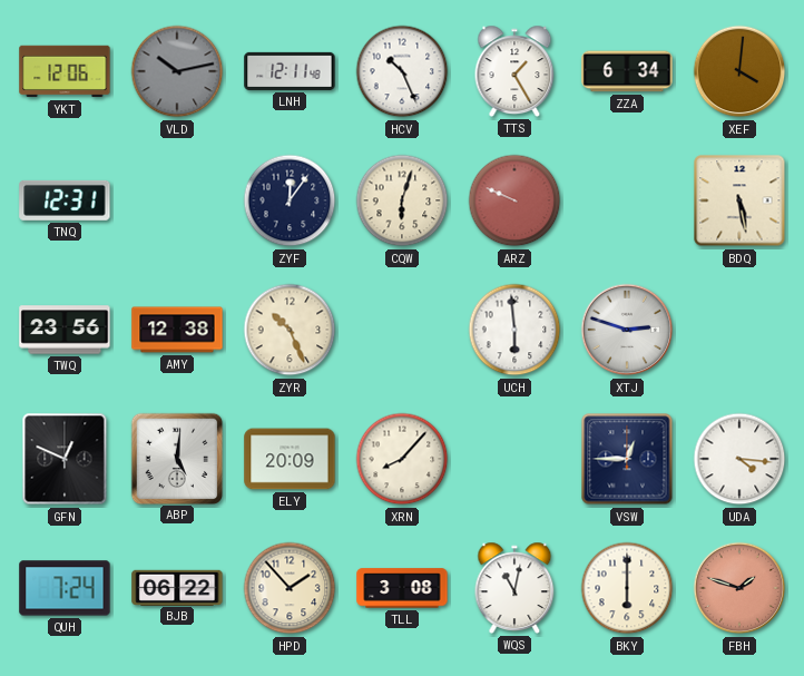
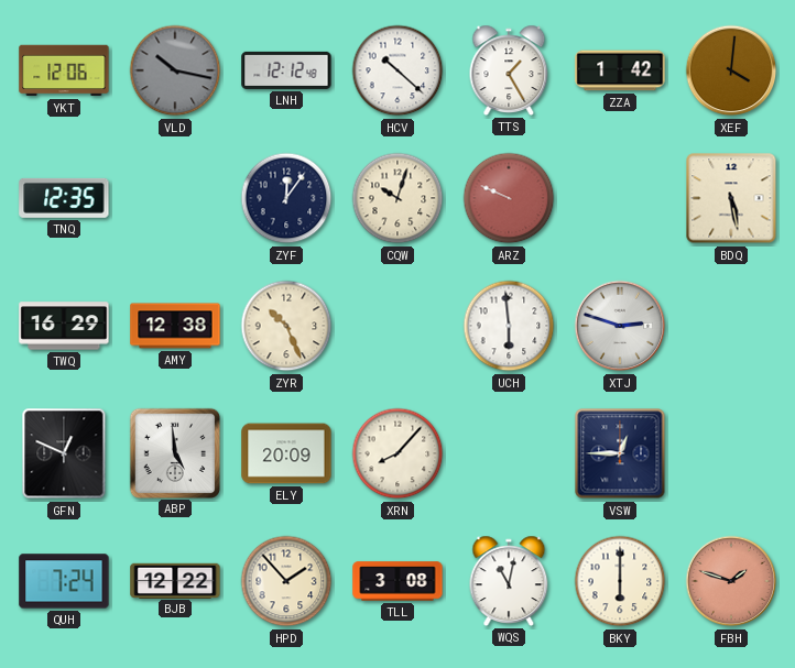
VLD: 10:13 -> 10:17 (175, 70)
LNH: 12:11 -> 12:12 (286, 70)
HCV: 10:26 -> 10:22 (397, 70)
ZZA: 6:34 -> 1:42 (620, 70)
TNQ: 12:31 -> 12:35 (64, 198)
CQW: 6:03 -> 10:03 (397, 198)
TWQ: 23:56 -> 16:29 (64, 326)
ABP: 5:01 -> 4:59 (174, 452)
UDA: 4:16 -> none (739, 459)
BJB: 06:22 -> 12:22 (175, 580)
